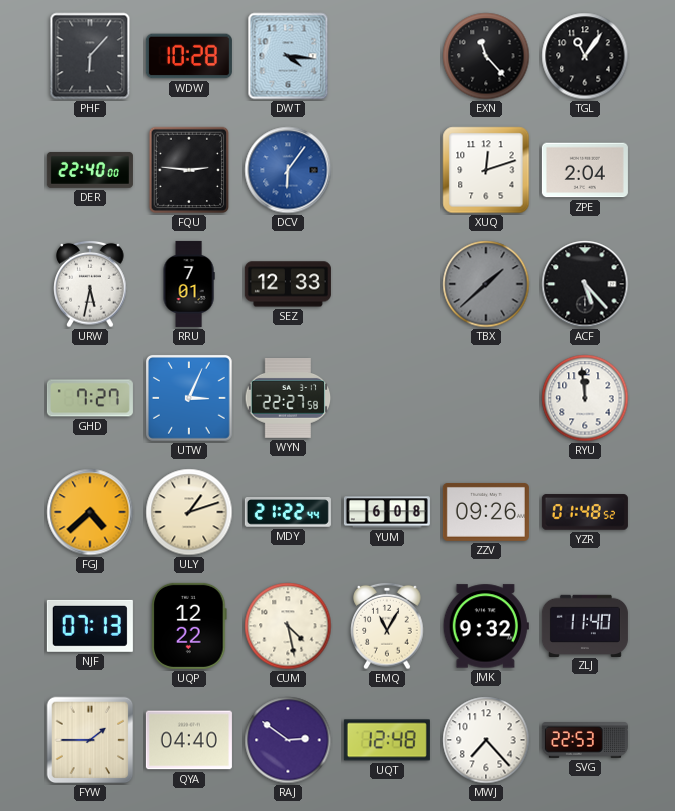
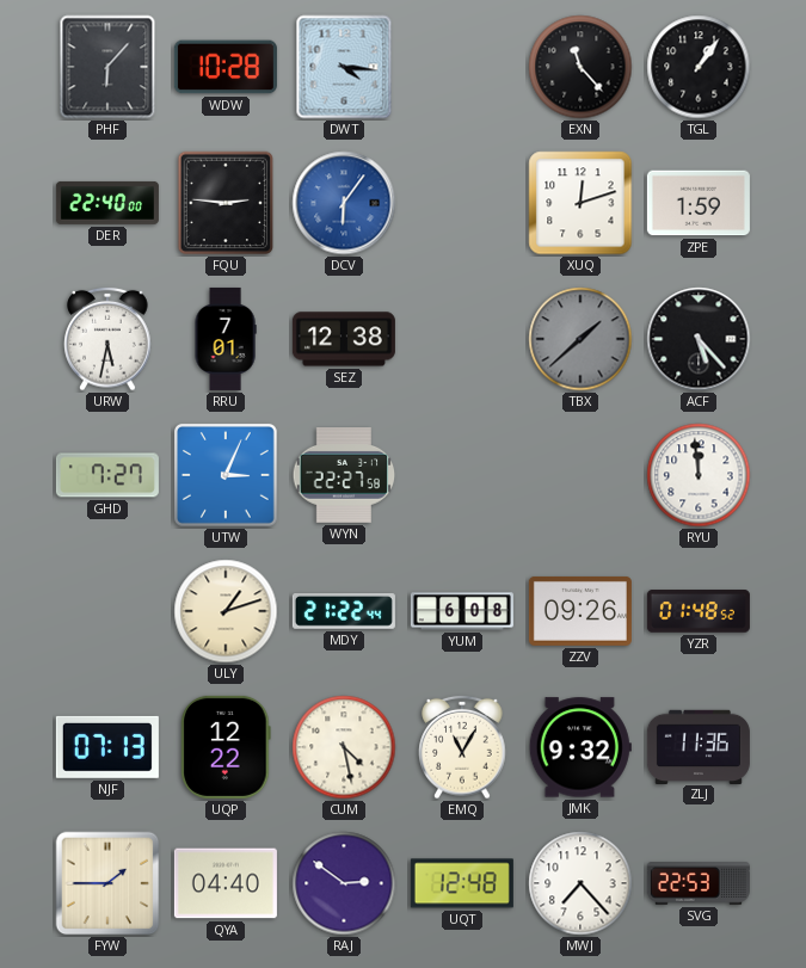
TGL: 11:06 -> 1:06 (699, 67)
ZPE: 2:04 -> 1:59 (699, 203)
SEZ: 12:33 -> 12:38 (344, 339)
FGJ: 4:38 -> none (90, 512)
ZLJ: 11:40 -> 11:36 (699, 746)
